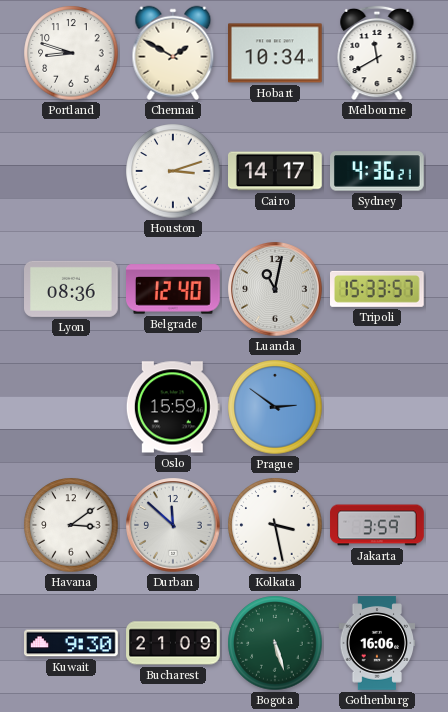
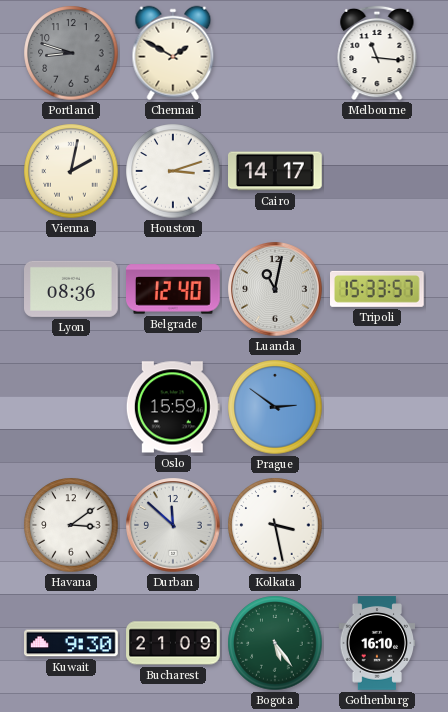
Portland dial: white -> grey (71, 53)
Hobart: 10:34 -> none (276, 53)
Melbourne: 11:40 -> 11:16 (377, 53)
Vienna: none -> 2:02 (71, 171)
Sydney: 4:36 -> none (378, 171)
Jakarta: 3:59 -> none (377, 525)
Bogota: 5:27 -> 5:24 (275, 643)
Gothenburg: 16:06 -> 16:10 (377, 643)
